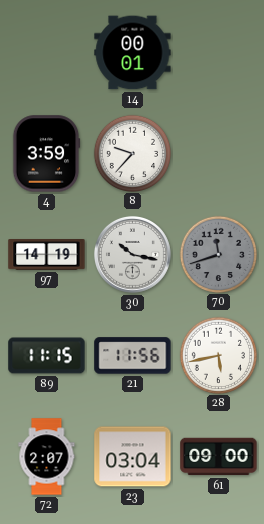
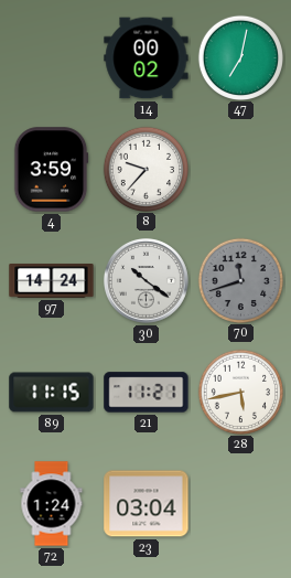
14: 00:01 -> 00:02 (147, 58)
47: none -> 7:02 (240, 57)
97: 14:19 -> 14:24 (52, 281)
30: 10:17 -> 10:21 (145, 280)
21: 11:56 -> 11:21 (147, 393)
72: 2:07 -> 1:24 (52, 504)
61: 09:00 -> none (219, 457)
